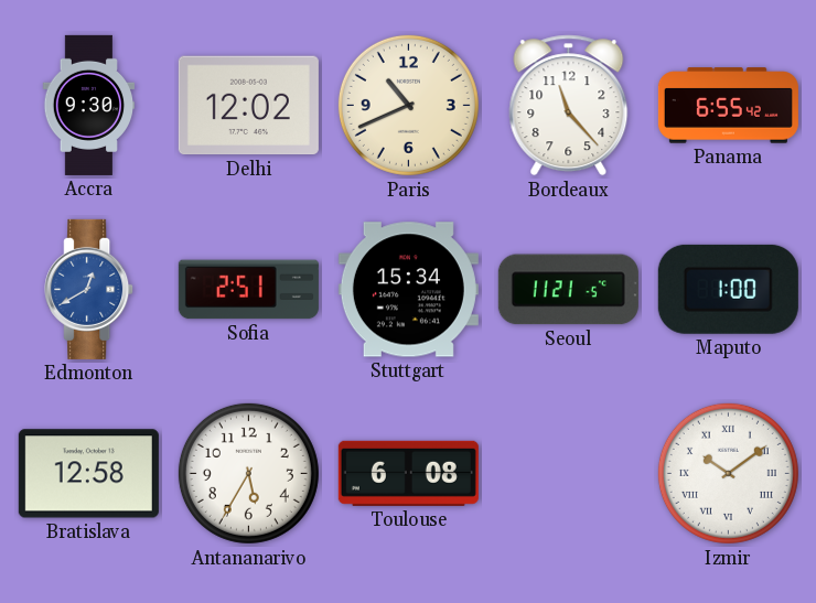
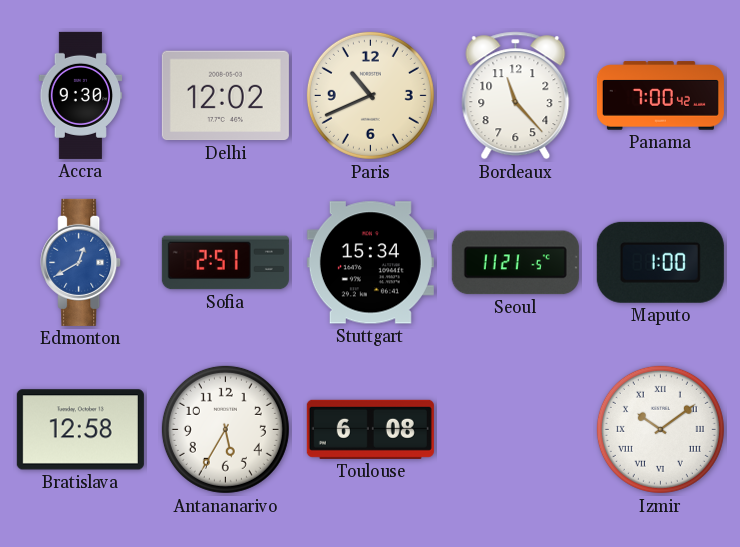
Panama: 6:55 -> 7:00 (660, 96)
